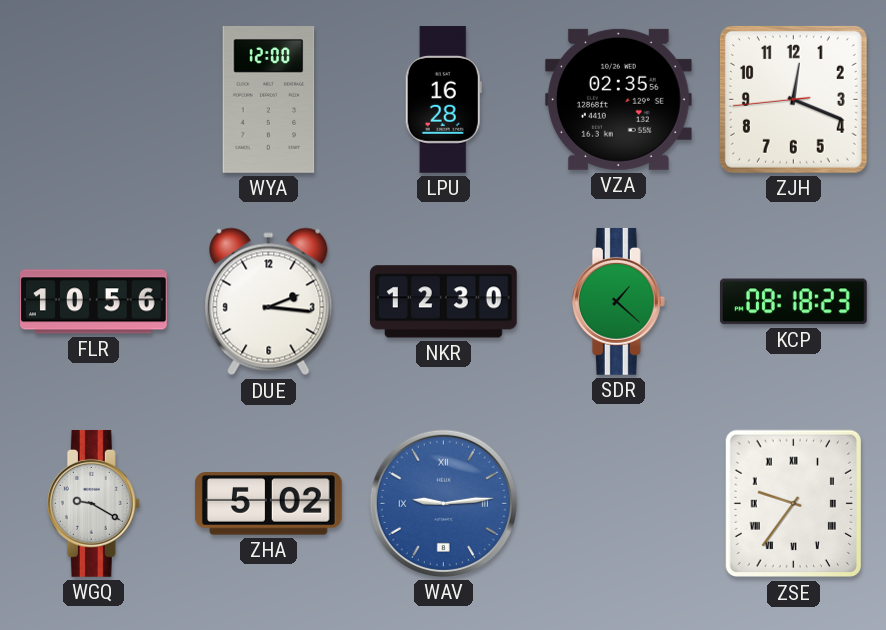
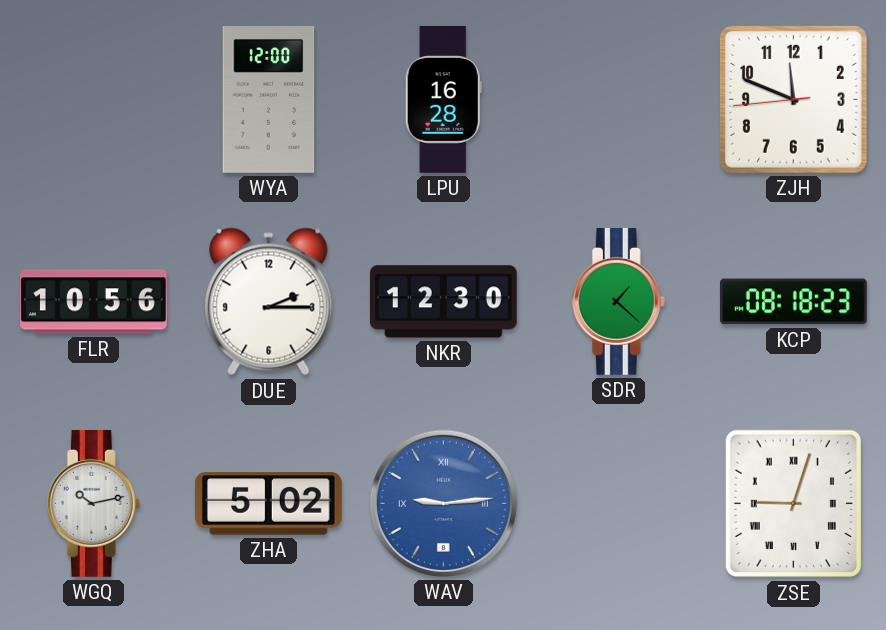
VZA: 02:35 -> none (618, 99)
ZJH: 12:18 -> 11:48 (793, 99)
DUE: 2:16 -> 2:15 (269, 302)
WGQ: 9:20 -> 10:13 (93, 504)
ZSE: 9:36 -> 9:03 (793, 504)
